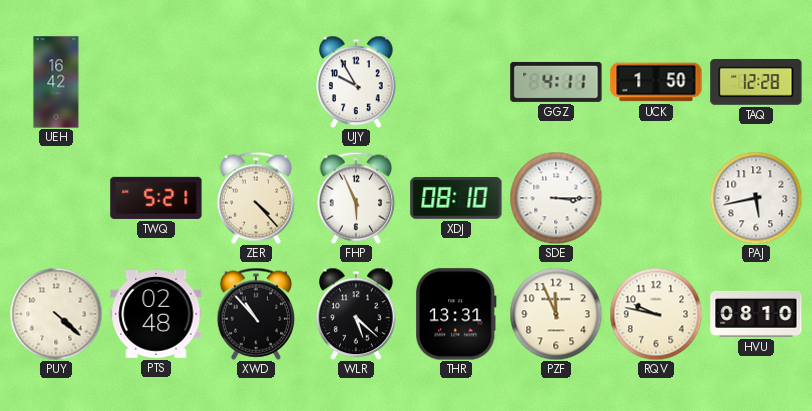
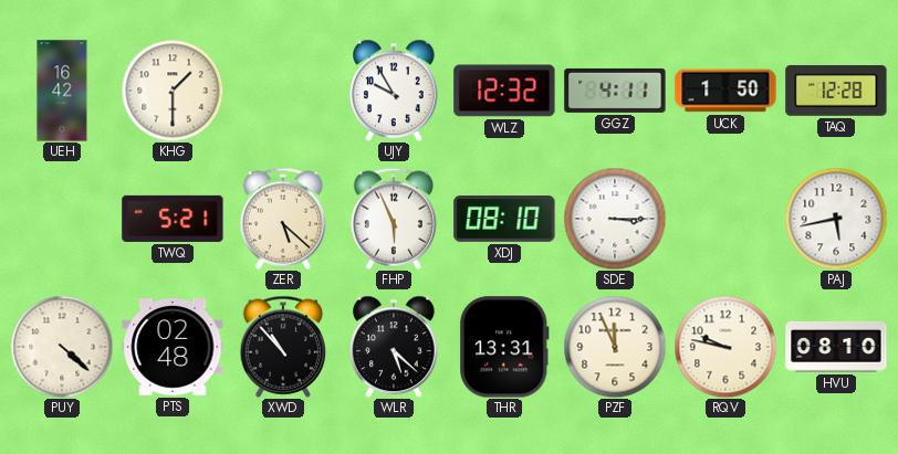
KHG: none -> 1:30 (173, 91)
WLZ: none -> 12:32 (504, 91)
ZER: 4:23 -> 5:22 (283, 219)
